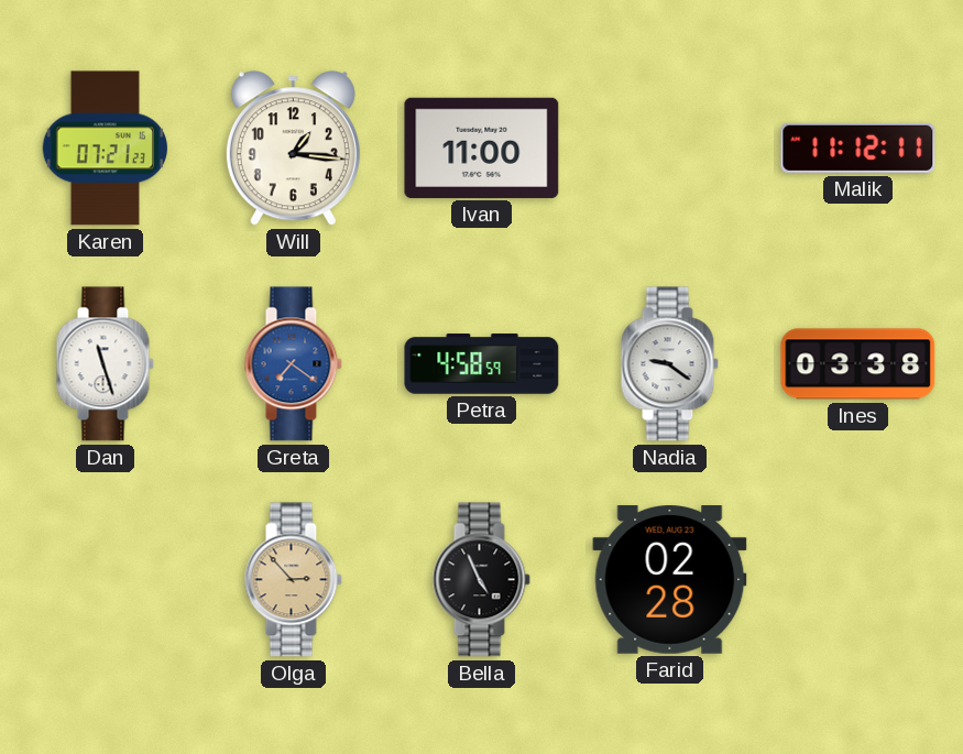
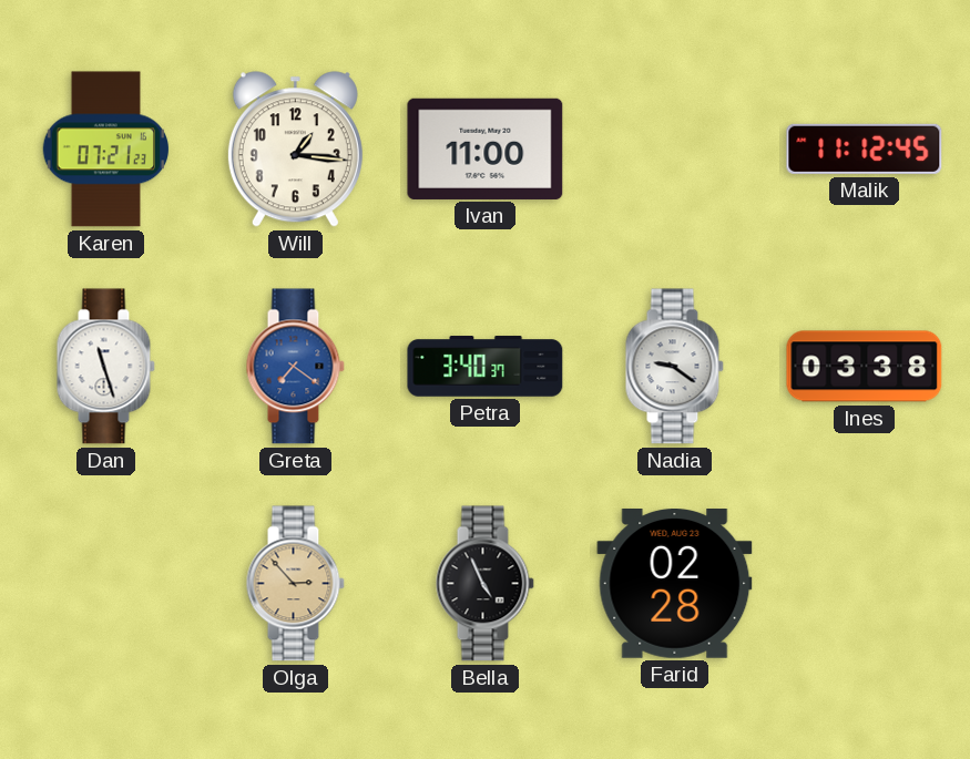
Malik: 11:12:11 -> 11:12:45 (865, 148)
Petra: 4:58 -> 3:40 (486, 367)
